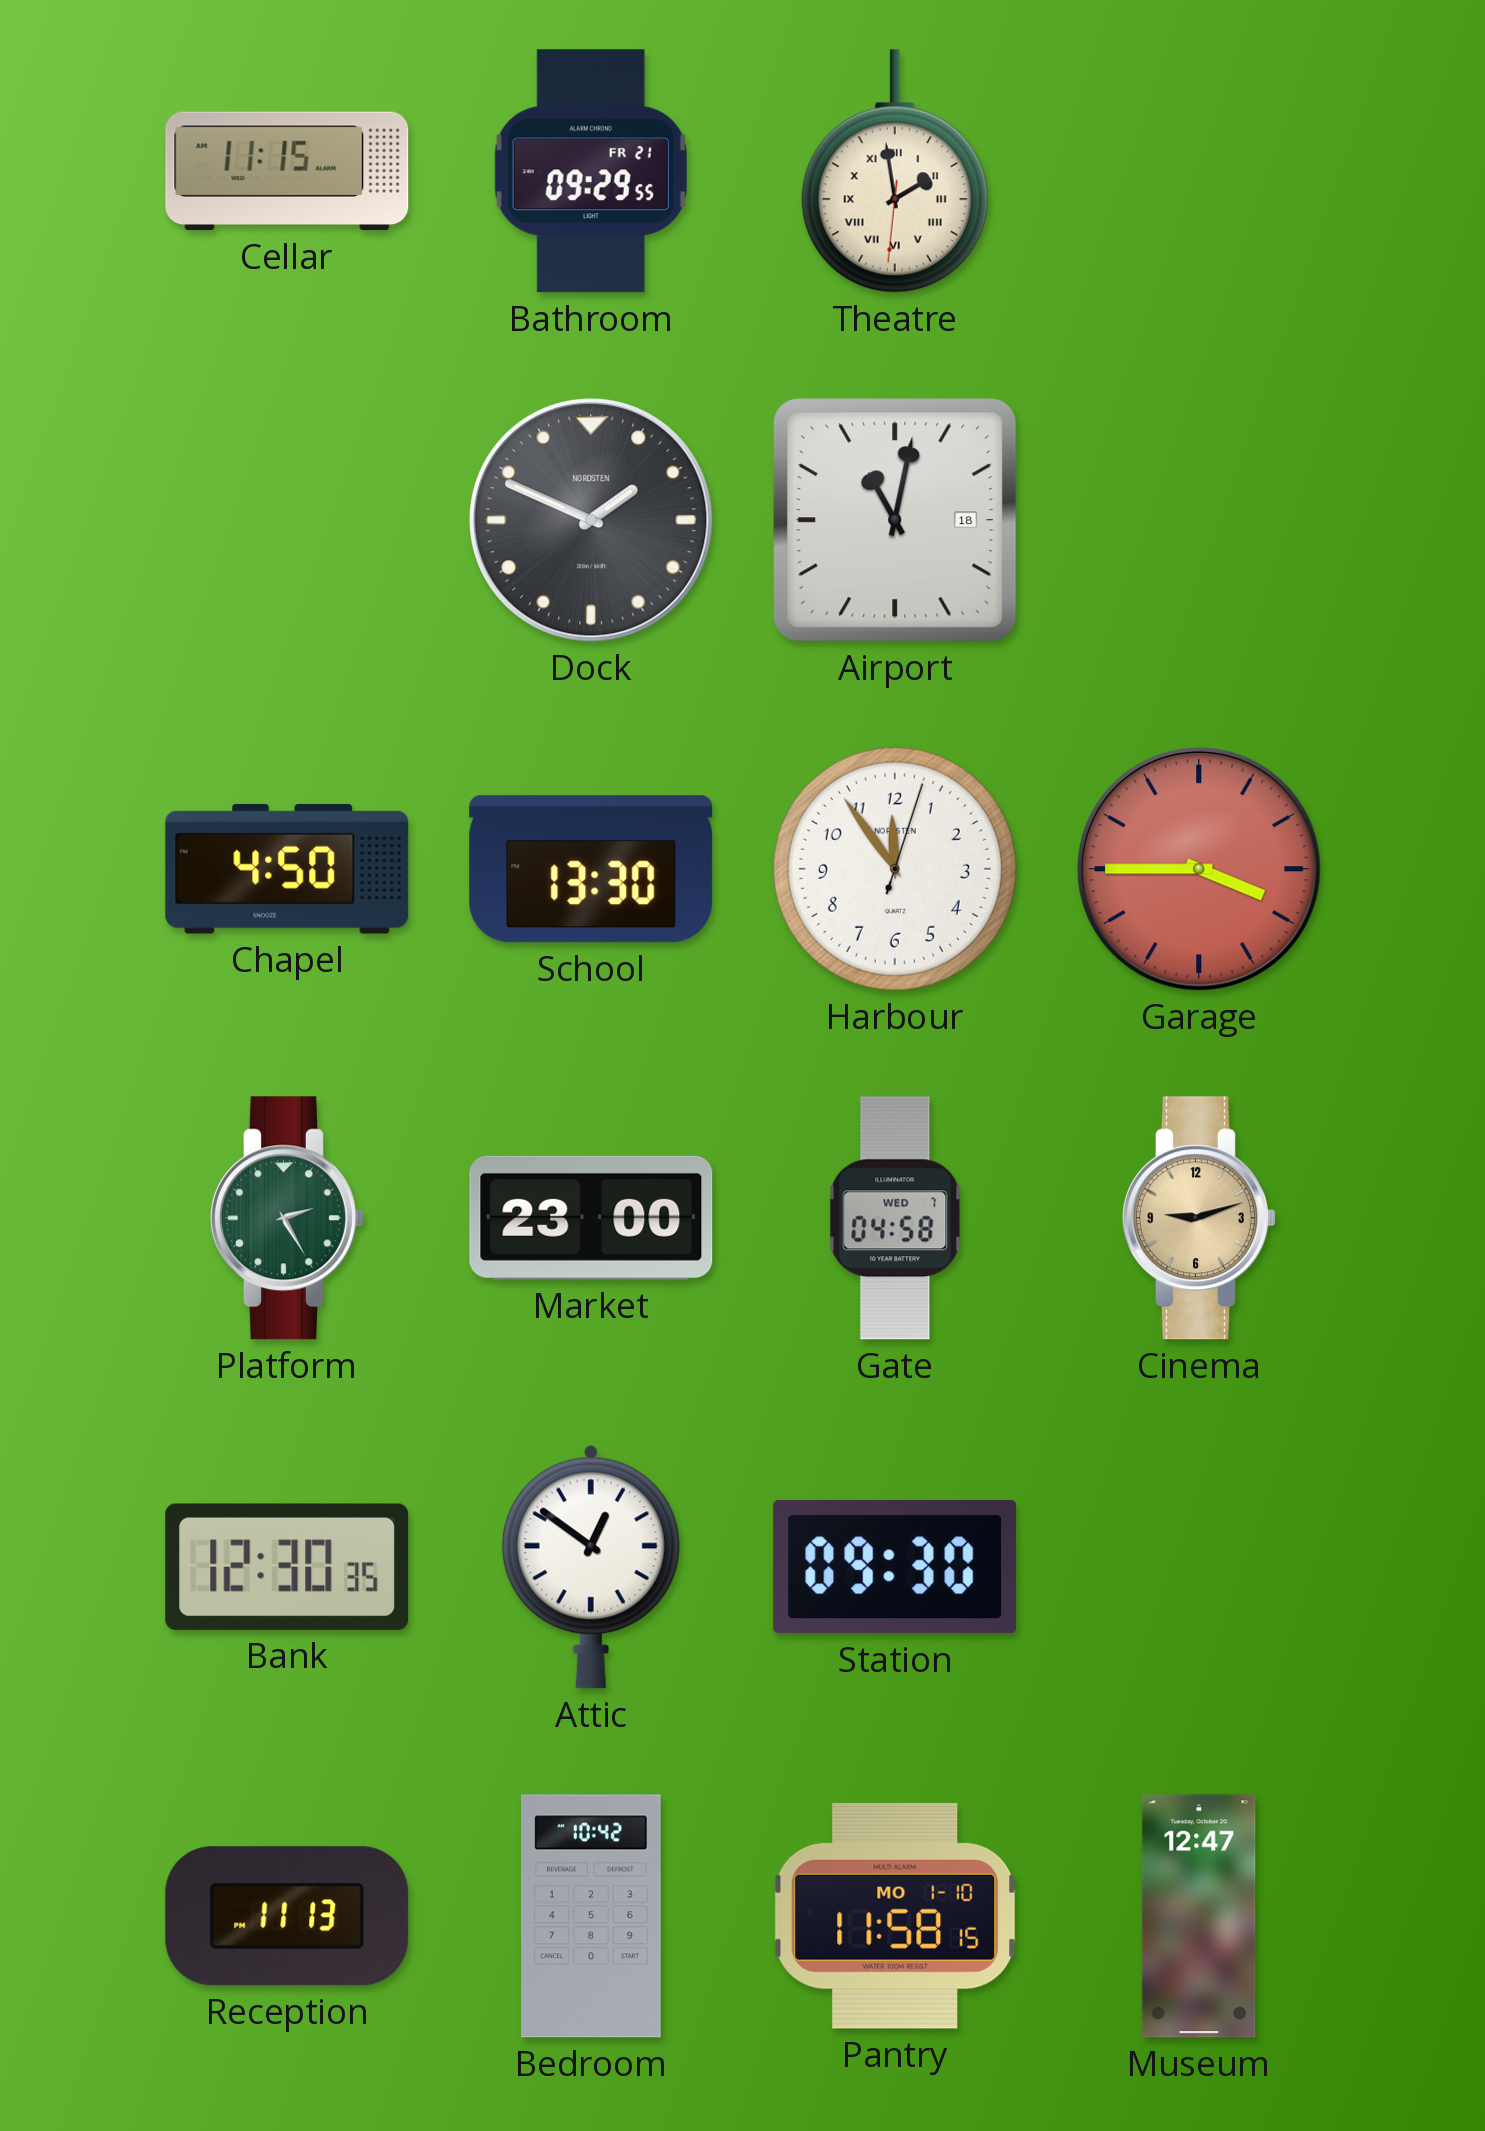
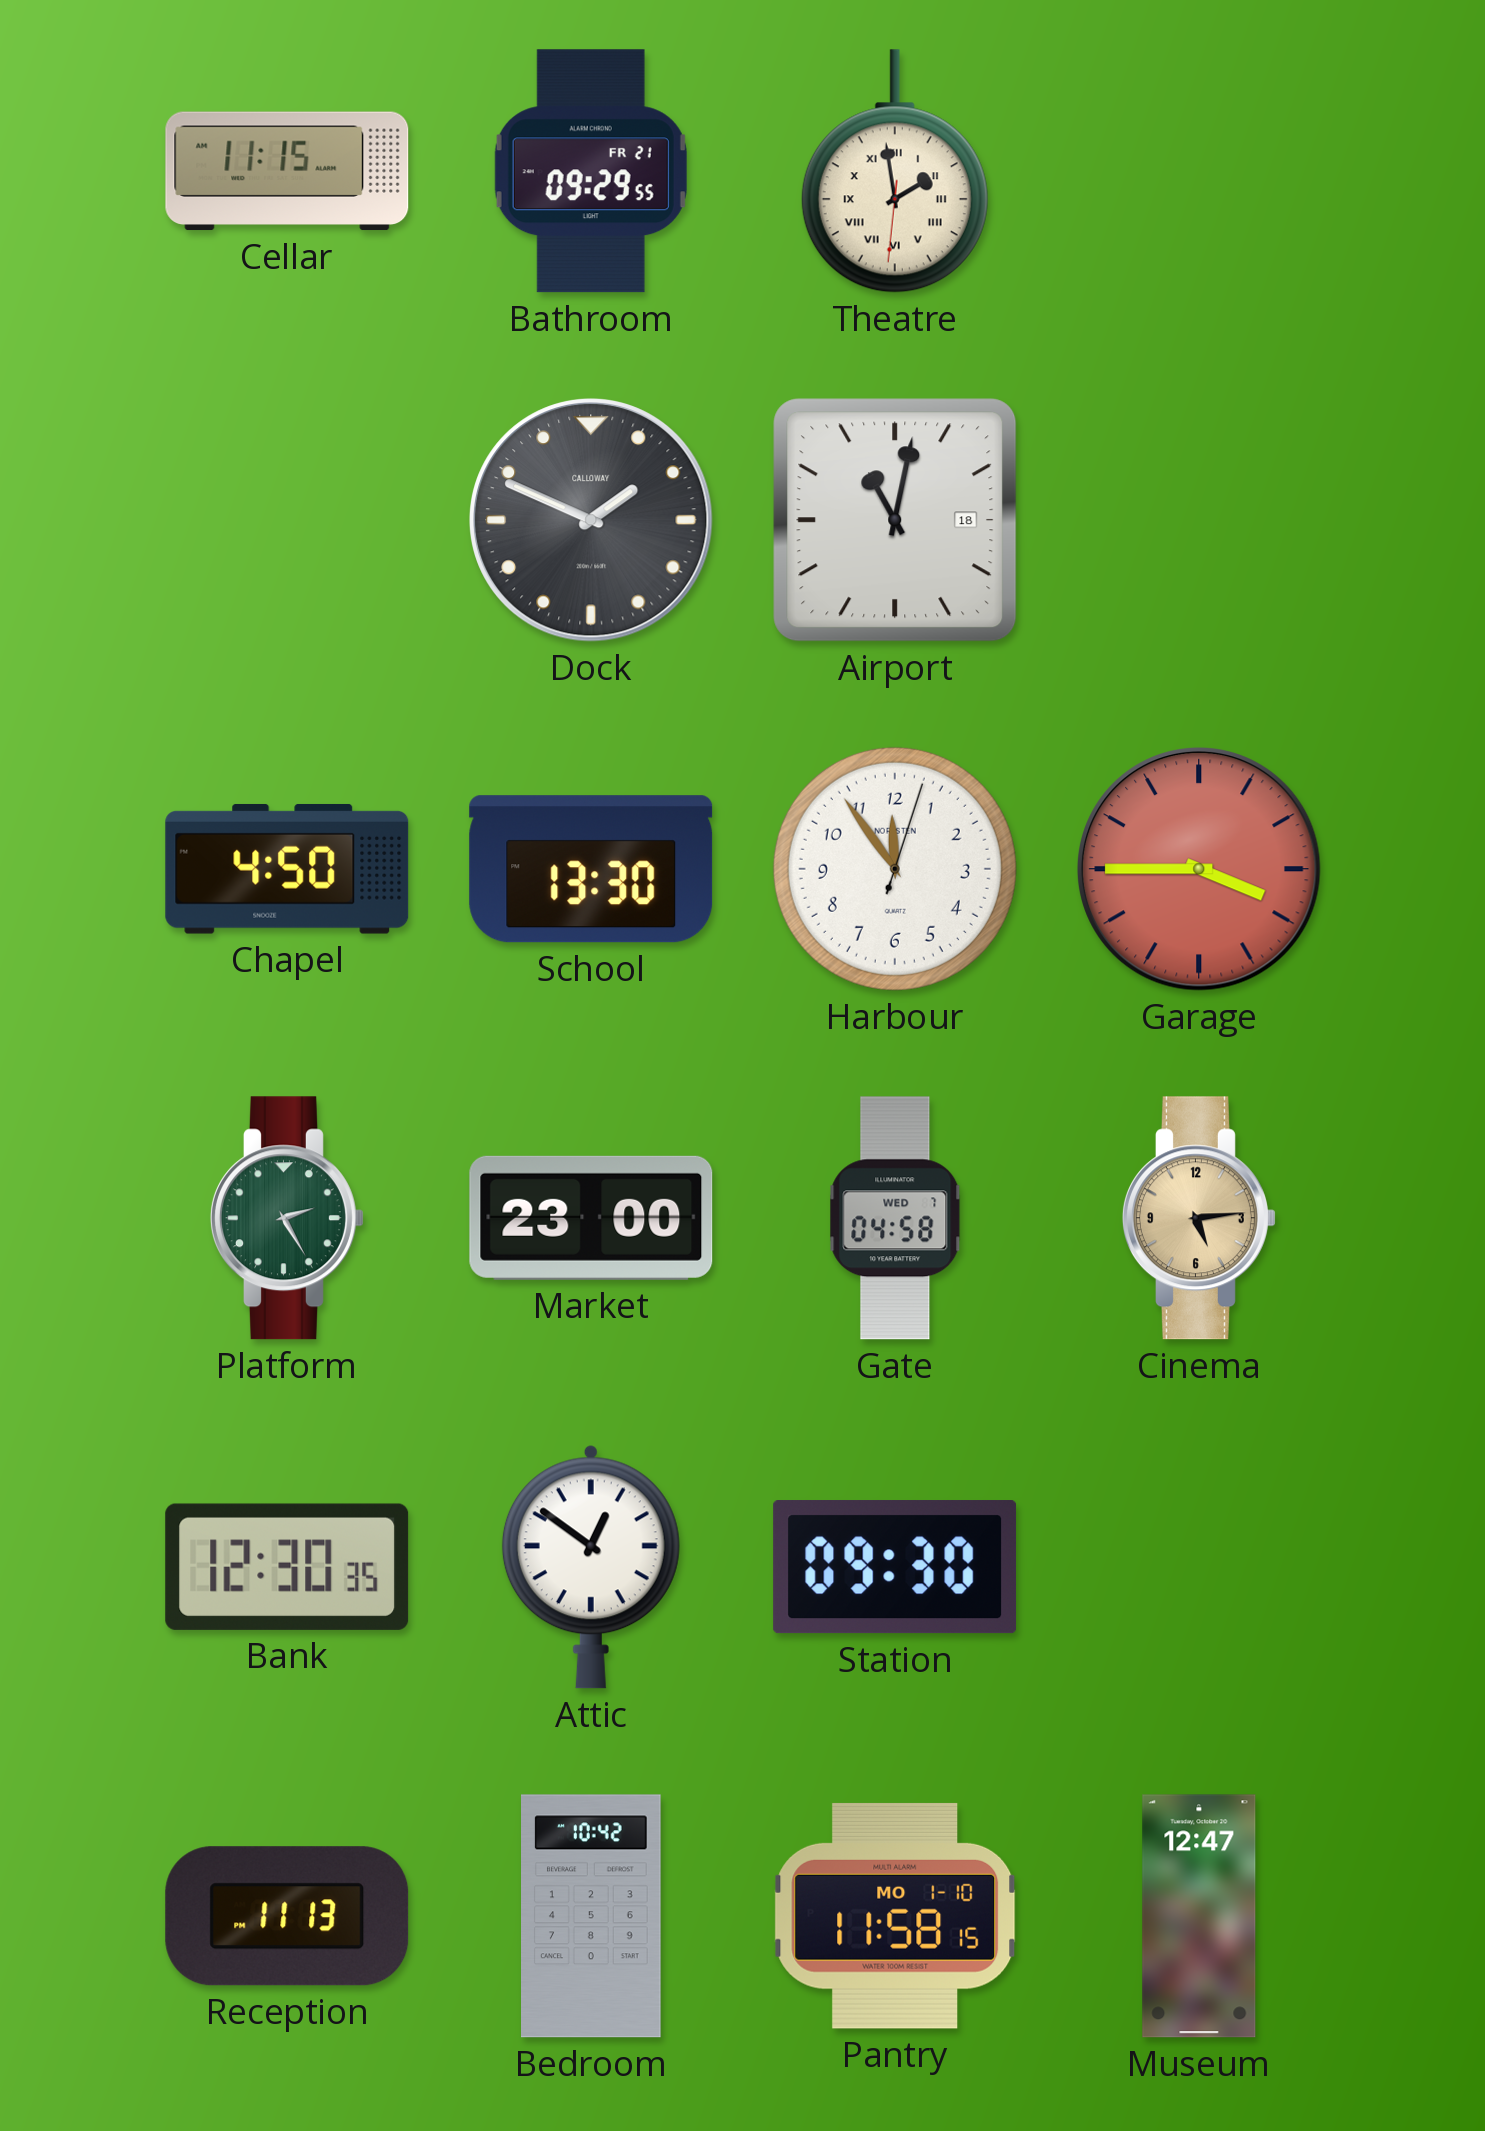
Dock brand: NORDSTEN -> CALLOWAY (591, 520)
Cinema: 9:12 -> 5:14 (1199, 1218)
